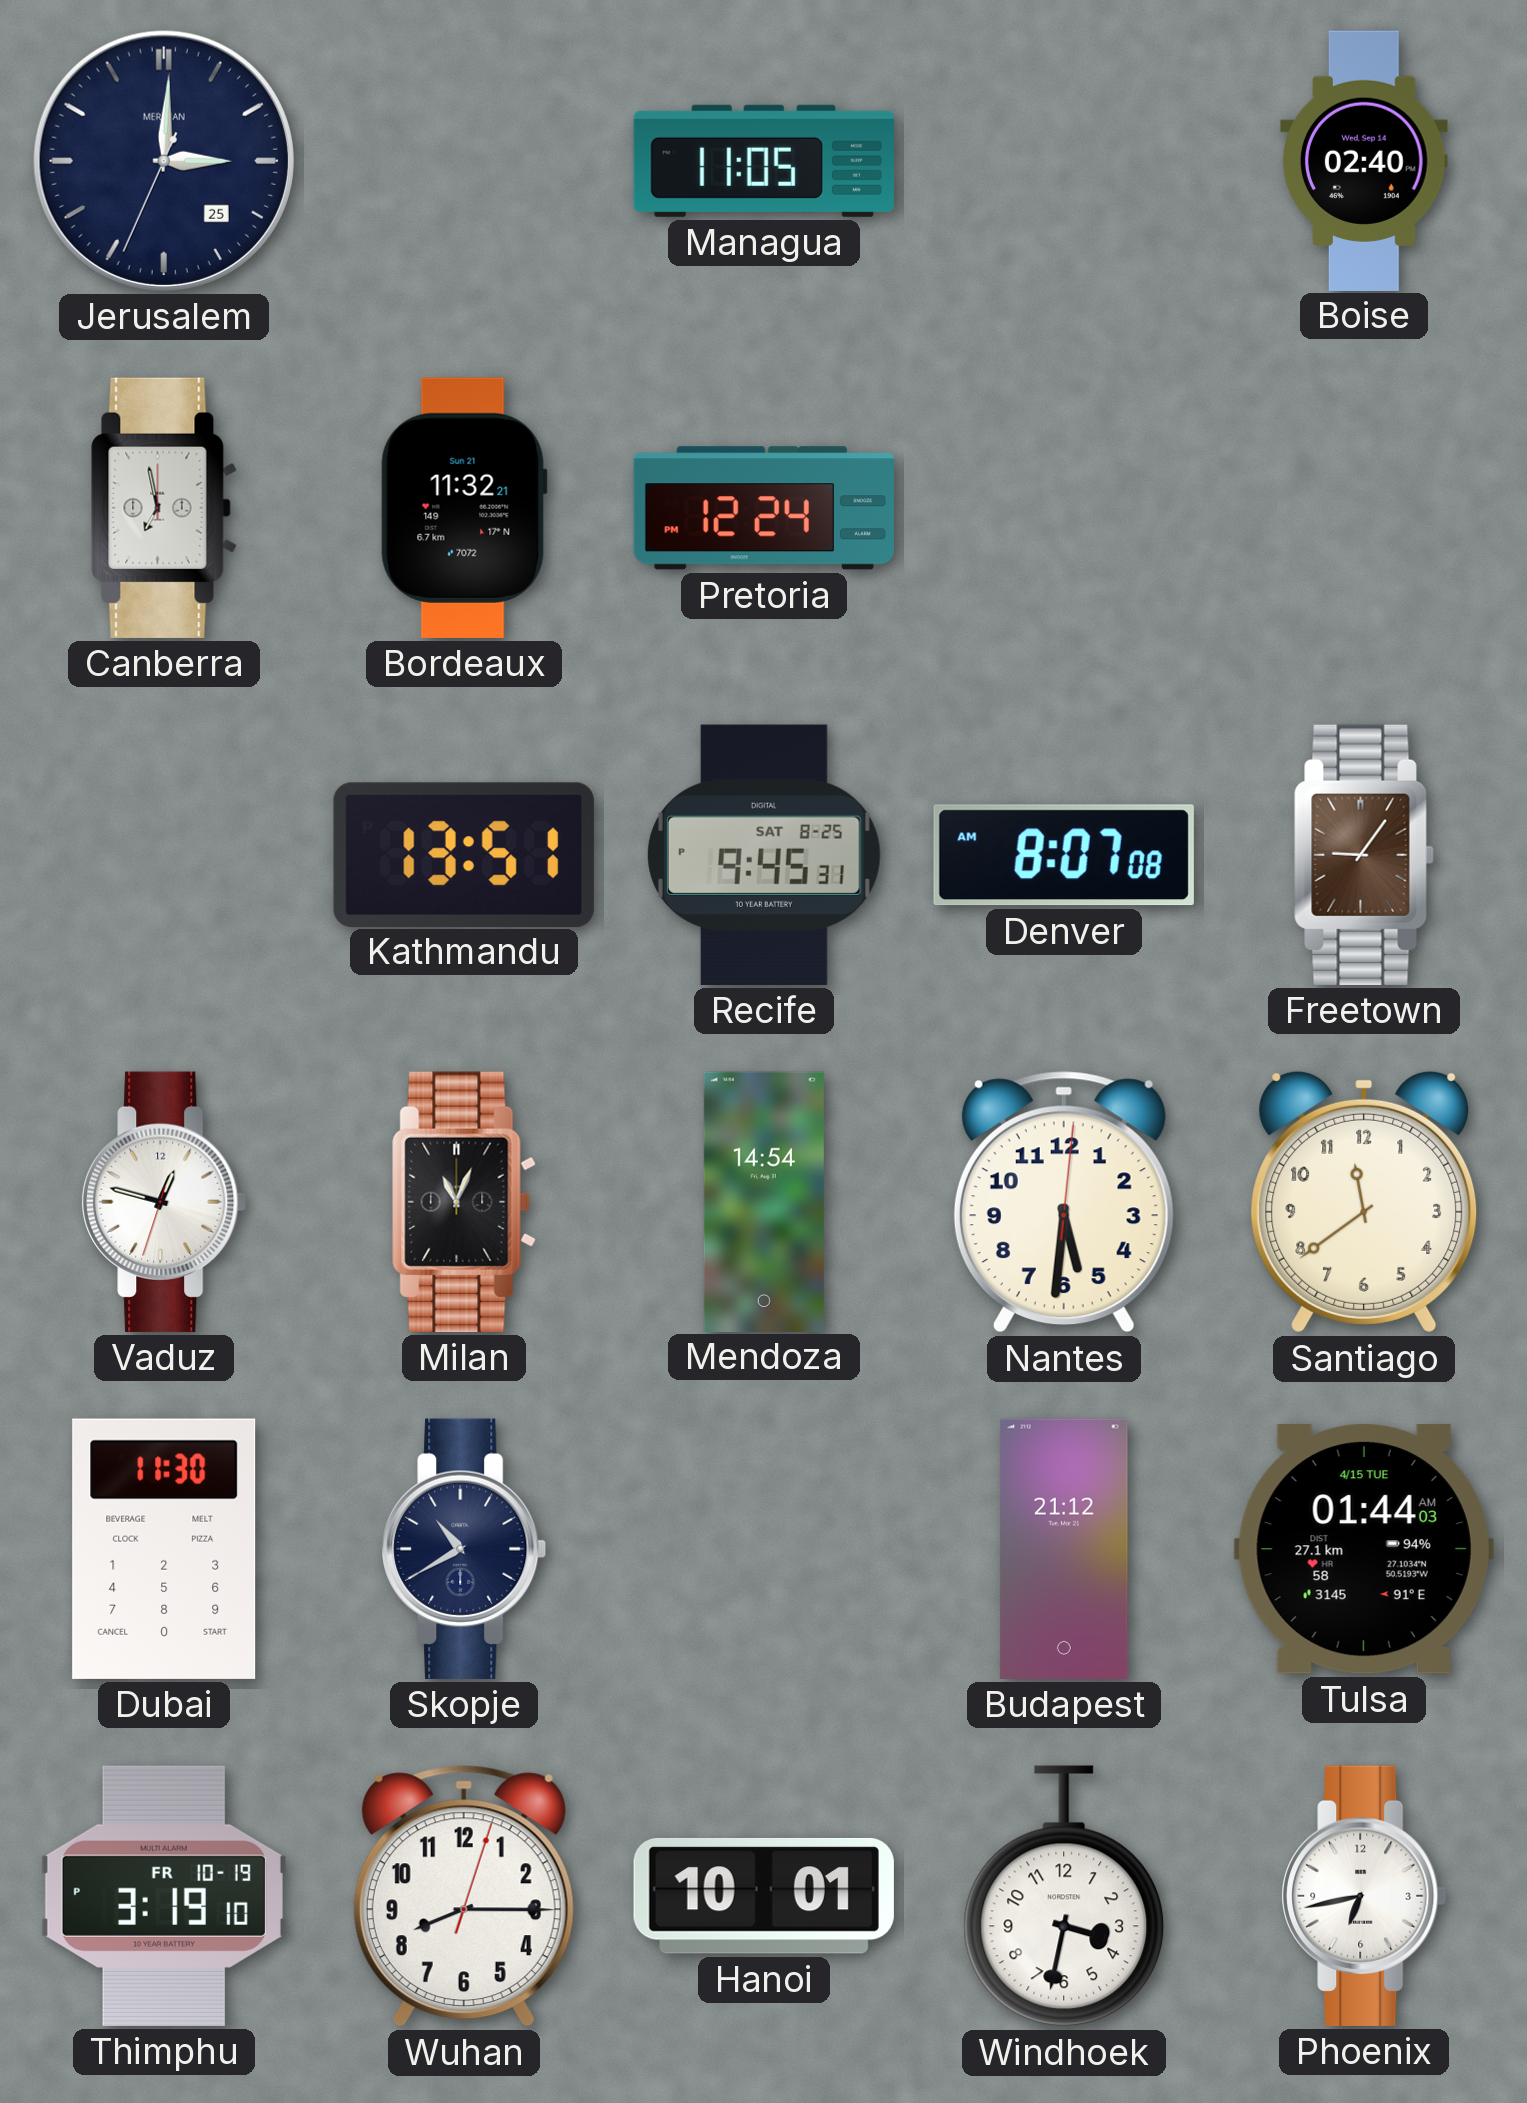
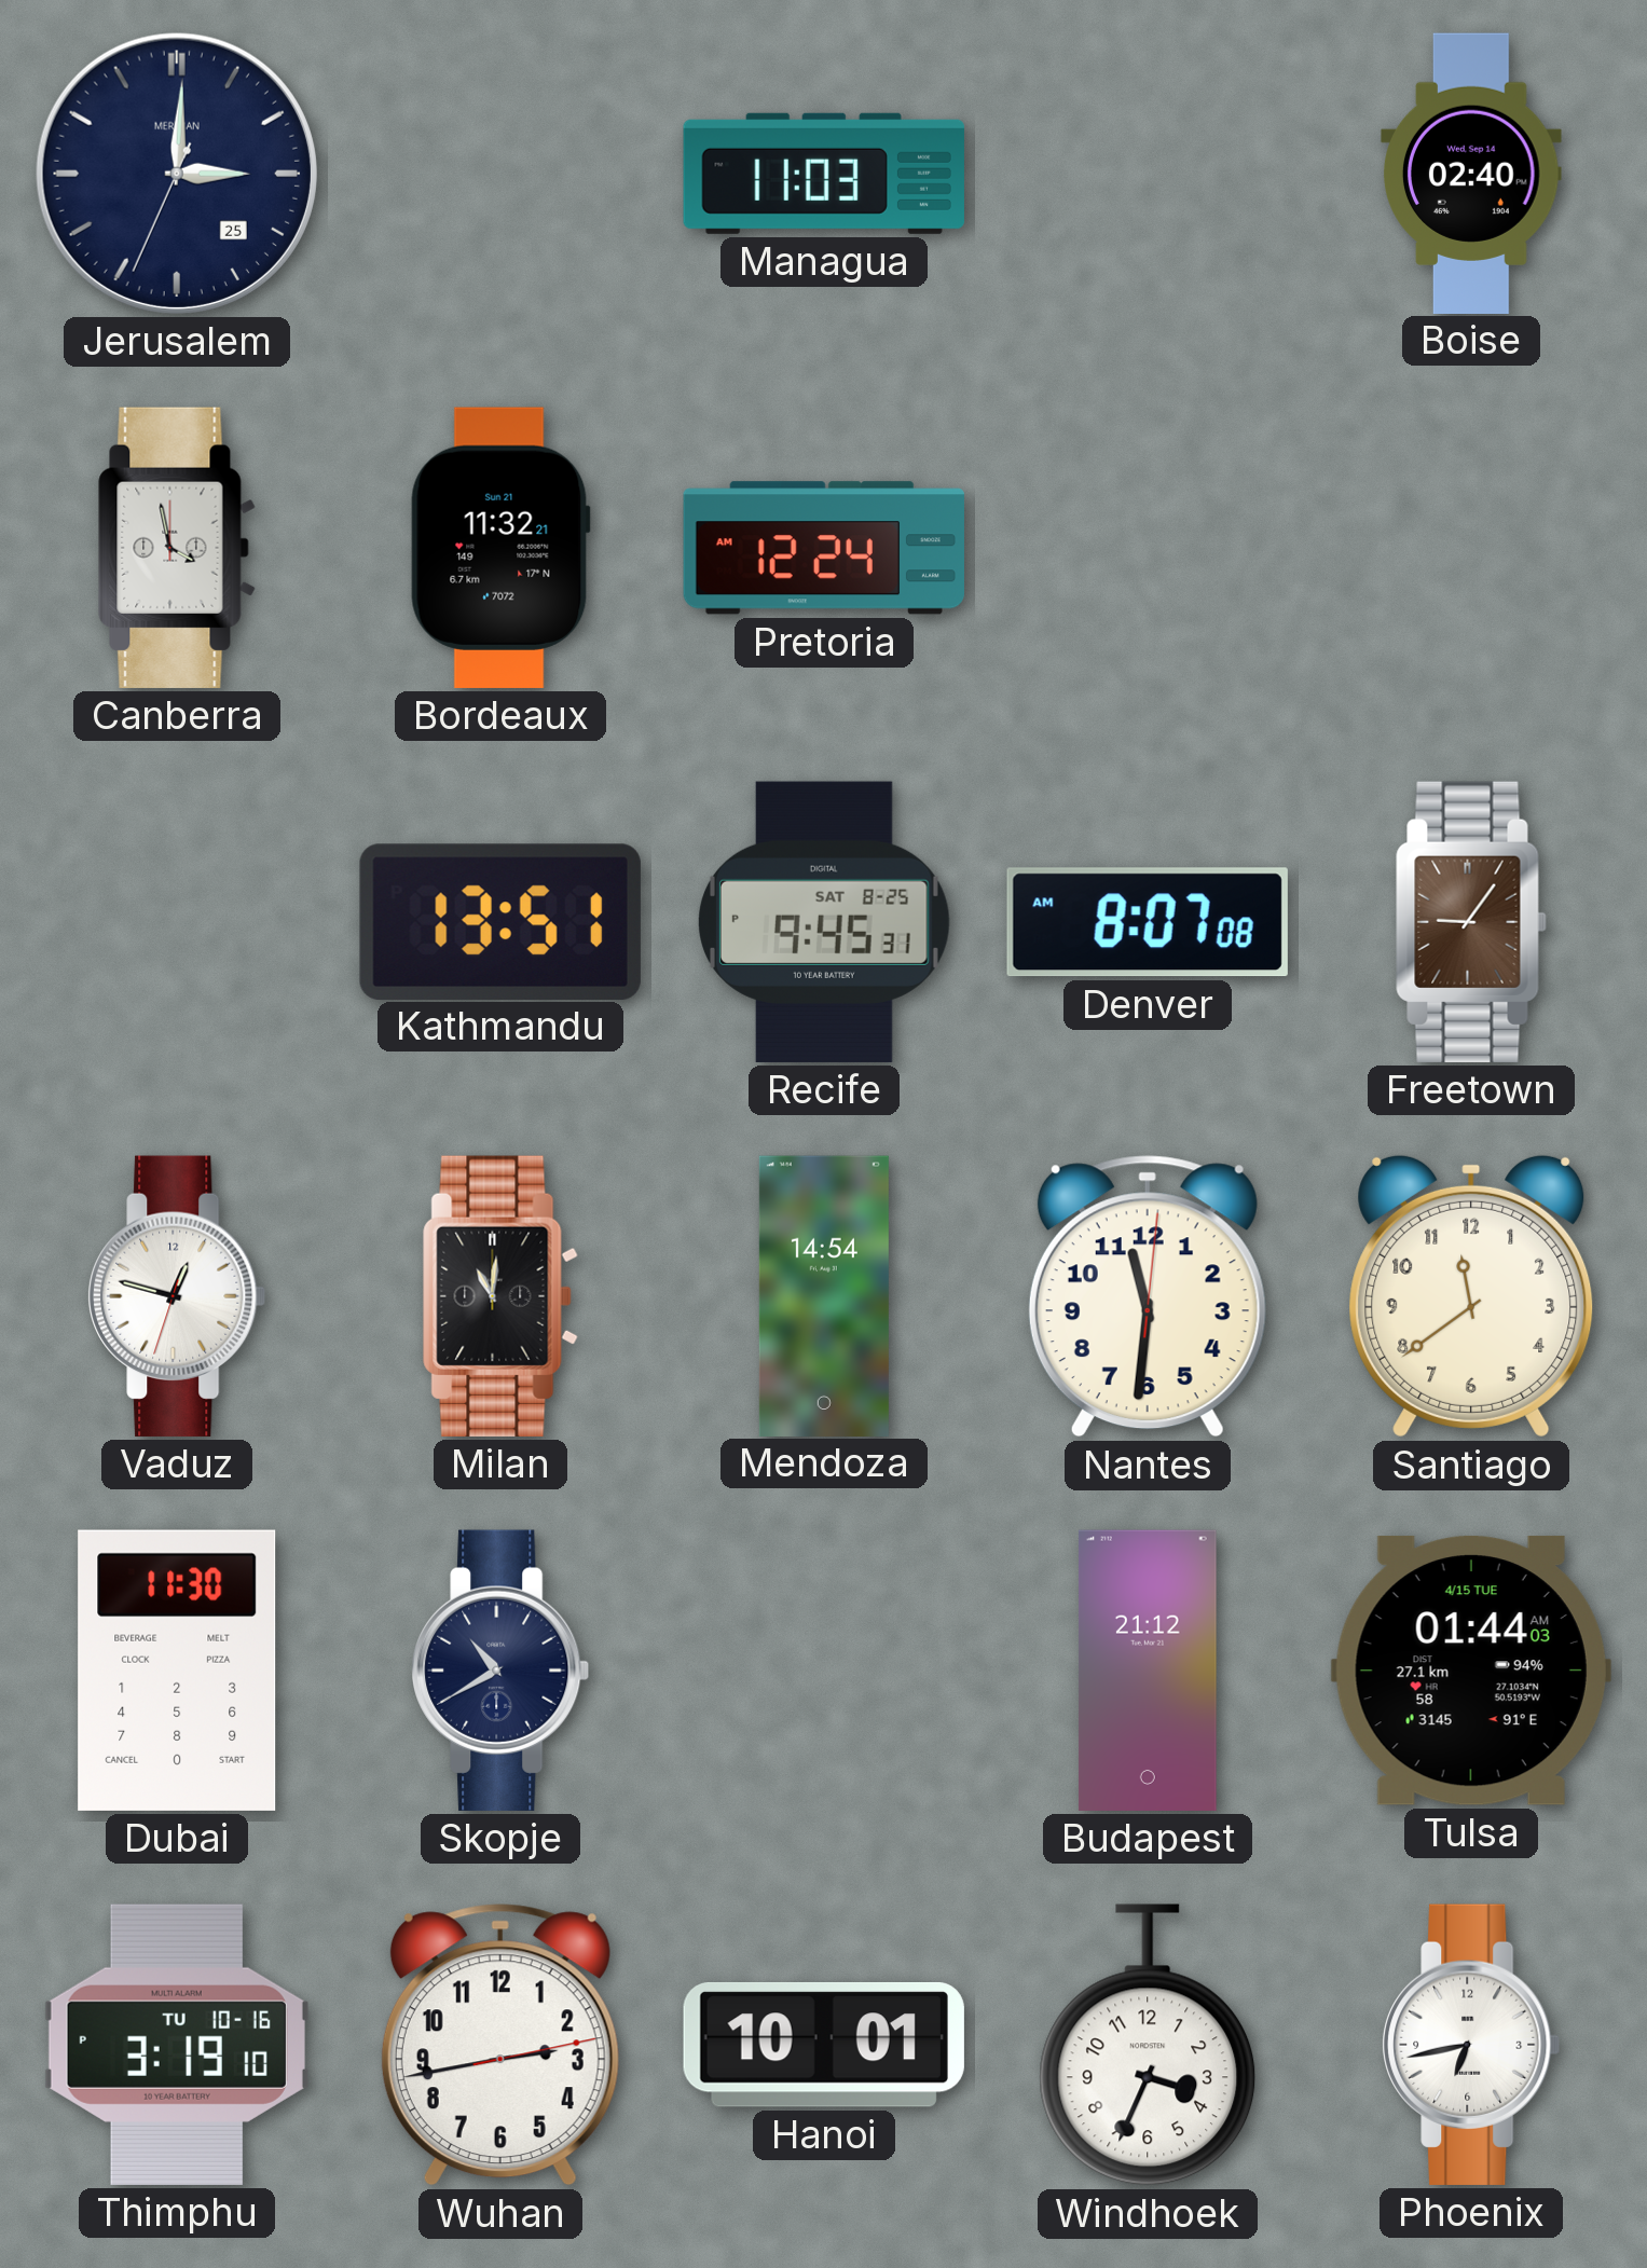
Managua: 11:05 -> 11:03 (824, 174)
Canberra: 6:58 -> 3:58 (177, 548)
Pretoria: 12:24 PM -> 12:24 AM (824, 548)
Milan: 11:04 -> 11:01 (500, 1296)
Nantes: 5:31 -> 11:31 (1148, 1296)
Thimphu date: FR 10-19 -> TU 10-16 (177, 2045)
Wuhan: 8:15 -> 2:43 (500, 2045)
Windhoek: 3:32 -> 3:34 (1148, 2045)
